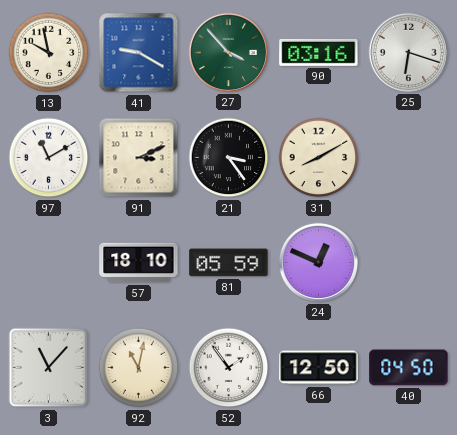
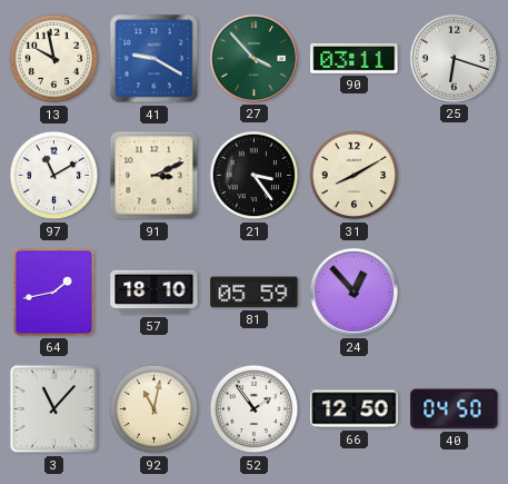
90: 03:16 -> 03:11 (355, 58)
64: none -> 1:43 (53, 292)
24: 12:49 -> 12:53 (353, 292)
